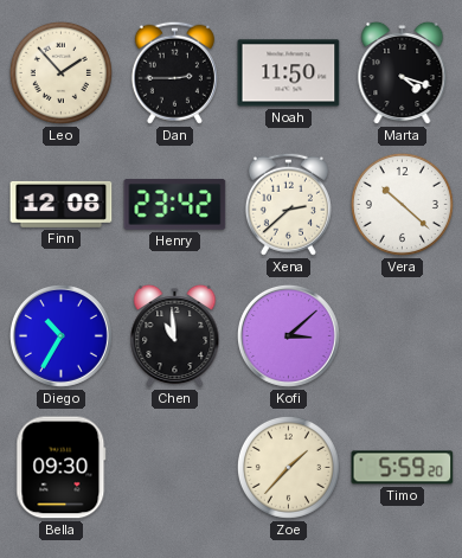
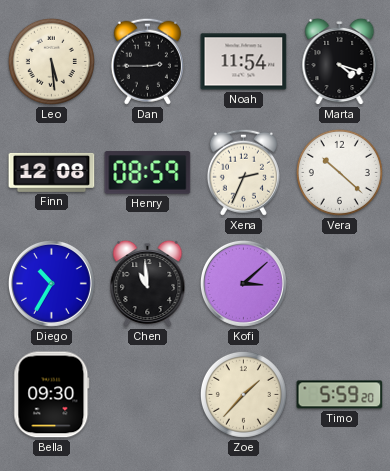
Leo: 1:53 -> 5:29 (51, 61)
Noah: 11:50 -> 11:54 (244, 62)
Henry: 23:42 -> 08:59 (148, 173)
Xena: 2:38 -> 2:34 (243, 172)
